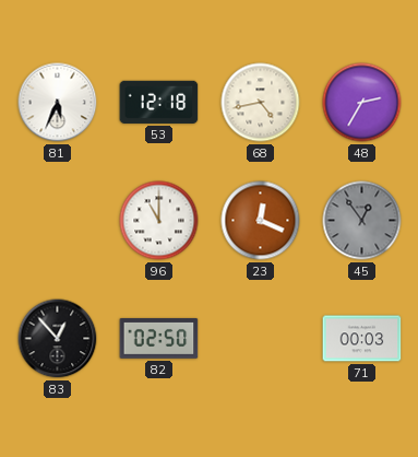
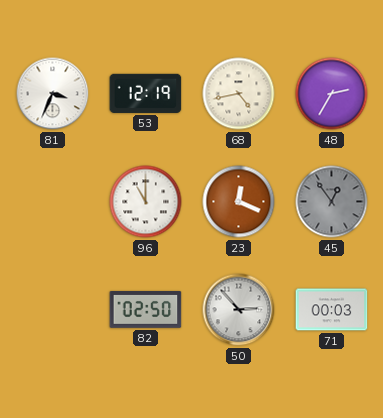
81: 5:34 -> 3:34 (53, 94)
53: 12:18 -> 12:19 (146, 93)
83: 12:53 -> none (58, 339)
50: none -> 2:53 (239, 310)
